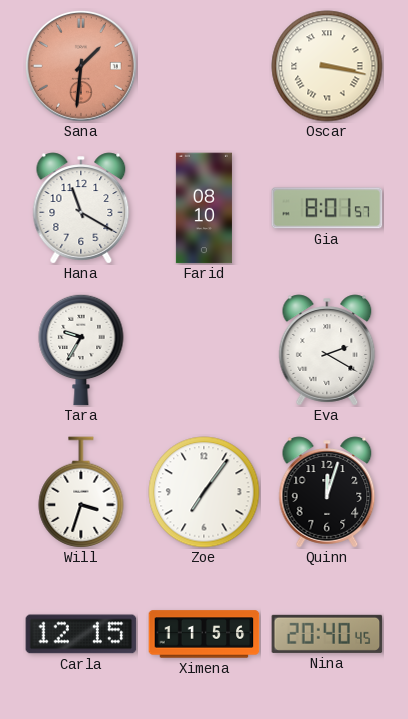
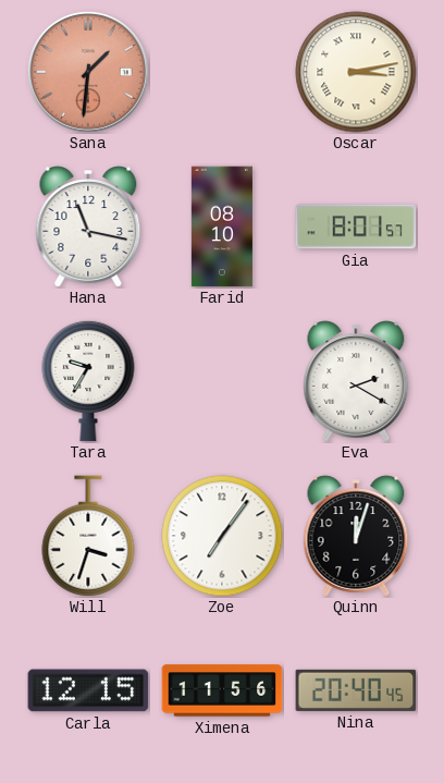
Oscar: 3:17 -> 3:13 (356, 72)
Hana: 11:20 -> 11:17 (88, 227)
